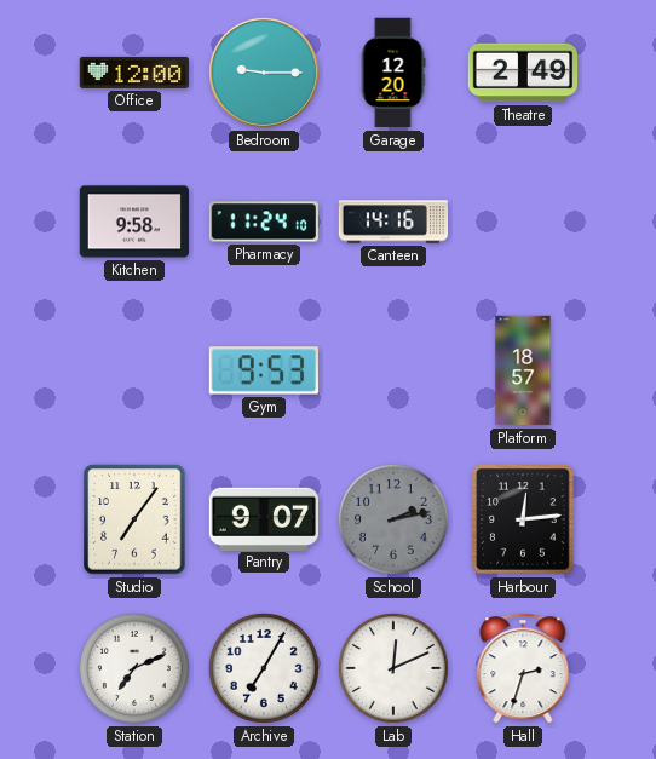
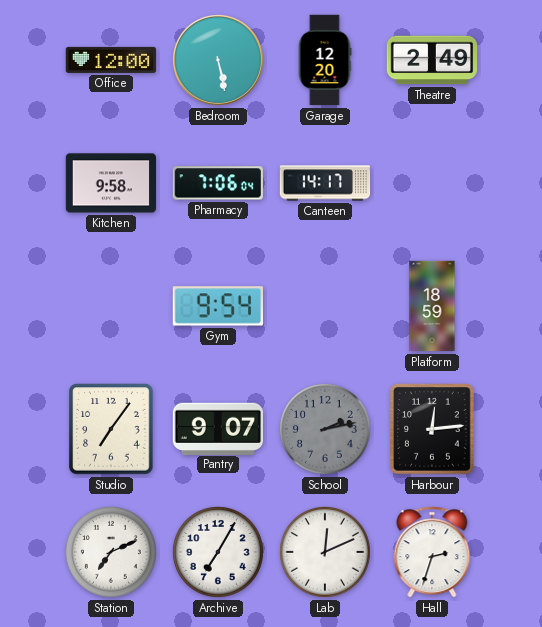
Bedroom: 9:15 -> 5:28 (218, 60)
Pharmacy: 11:24 -> 7:06 (217, 183)
Canteen: 14:16 -> 14:17 (325, 183)
Gym: 9:53 -> 9:54 (218, 306)
Platform: 18:57 -> 18:59 (432, 306)
